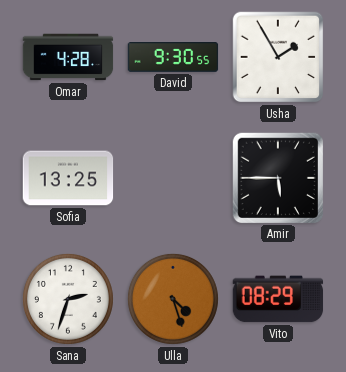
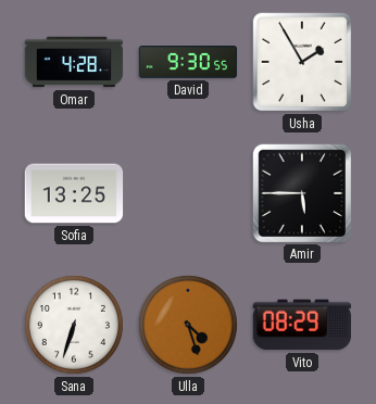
Sana: 2:33 -> 6:33 (74, 325)
